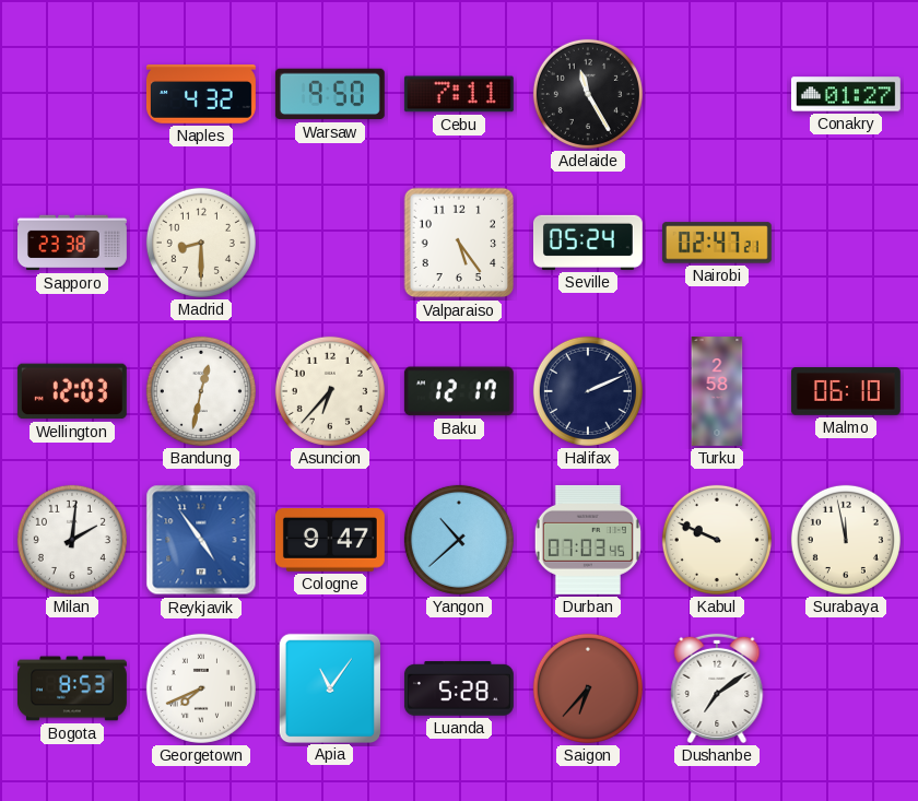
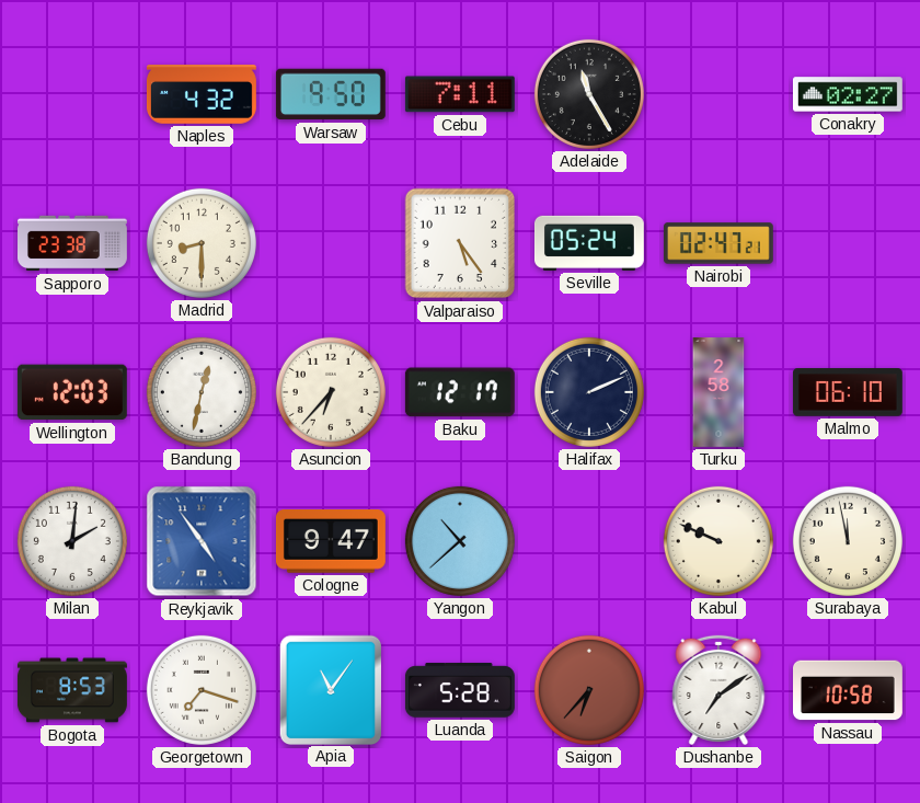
Conakry: 01:27 -> 02:27 (848, 94)
Durban: 07:03 -> none (588, 540)
Georgetown: 7:41 -> 7:18 (202, 690)
Nassau: none -> 10:58 (849, 690)
